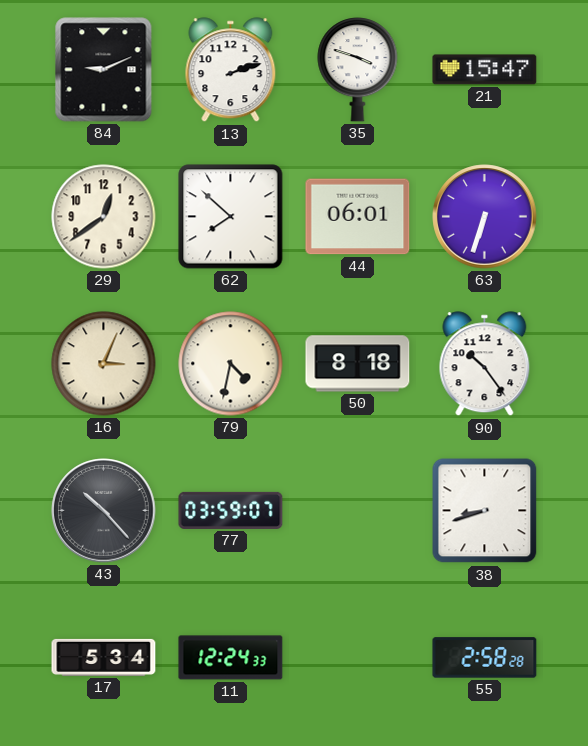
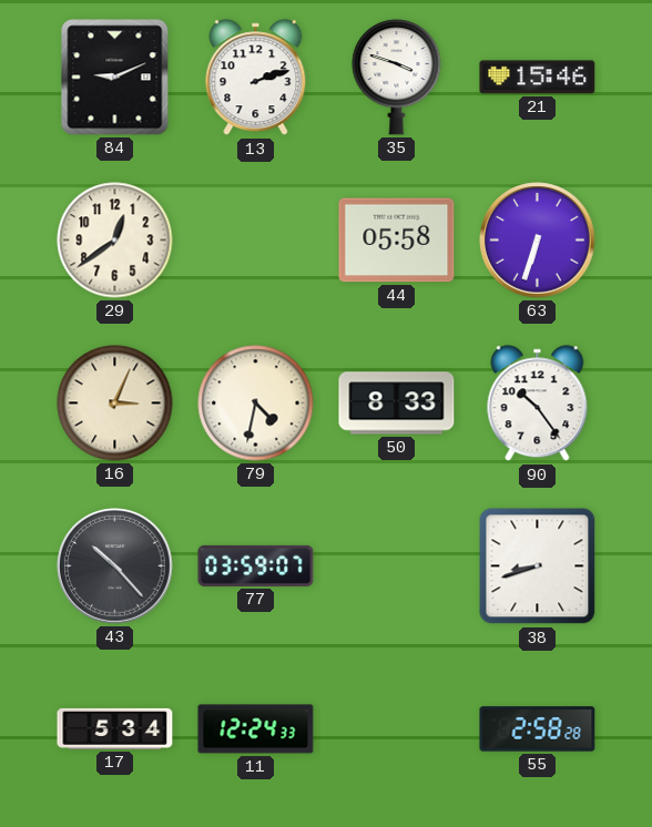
21: 15:47 -> 15:46 (538, 78)
62: 7:52 -> none (231, 217)
44: 06:01 -> 05:58 (397, 241)
50: 8:18 -> 8:33 (397, 404)
